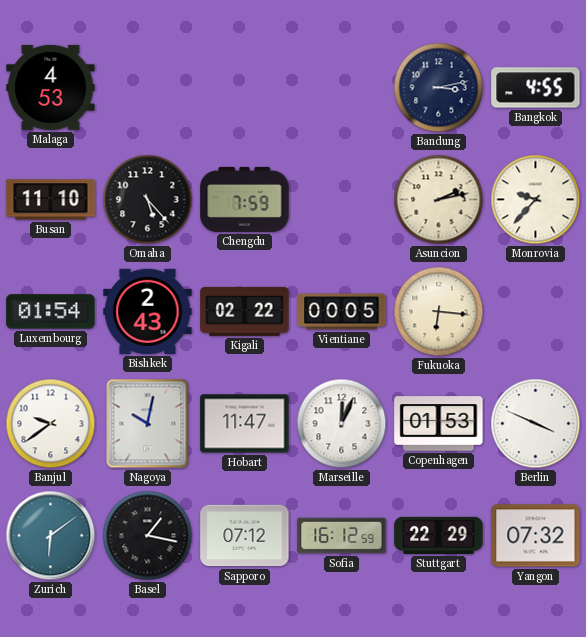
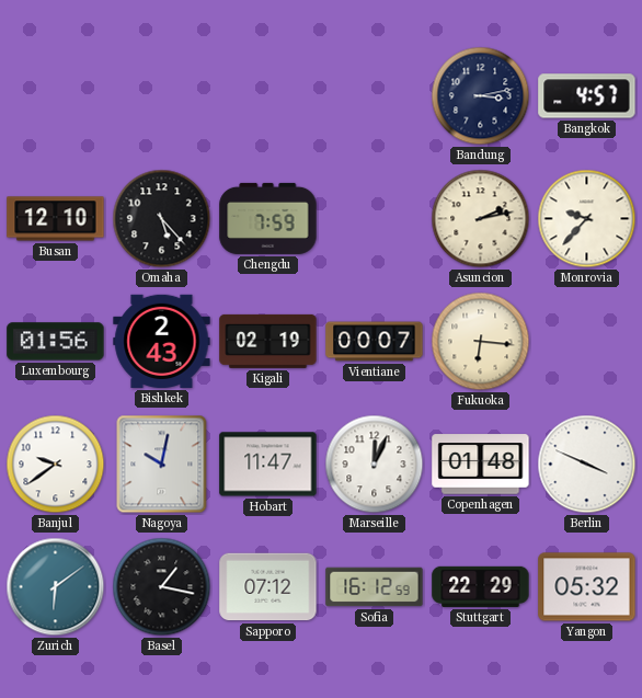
Malaga: 4:53 -> none (51, 87)
Bangkok: 4:55 -> 4:57 (587, 96)
Busan: 11:10 -> 12:10 (56, 219)
Luxembourg: 01:54 -> 01:56 (56, 342)
Kigali: 02:22 -> 02:19 (268, 341)
Vientiane: 00:05 -> 00:07 (375, 342)
Copenhagen: 01:53 -> 01:48 (481, 465)
Yangon: 07:32 -> 05:32 (587, 587)
